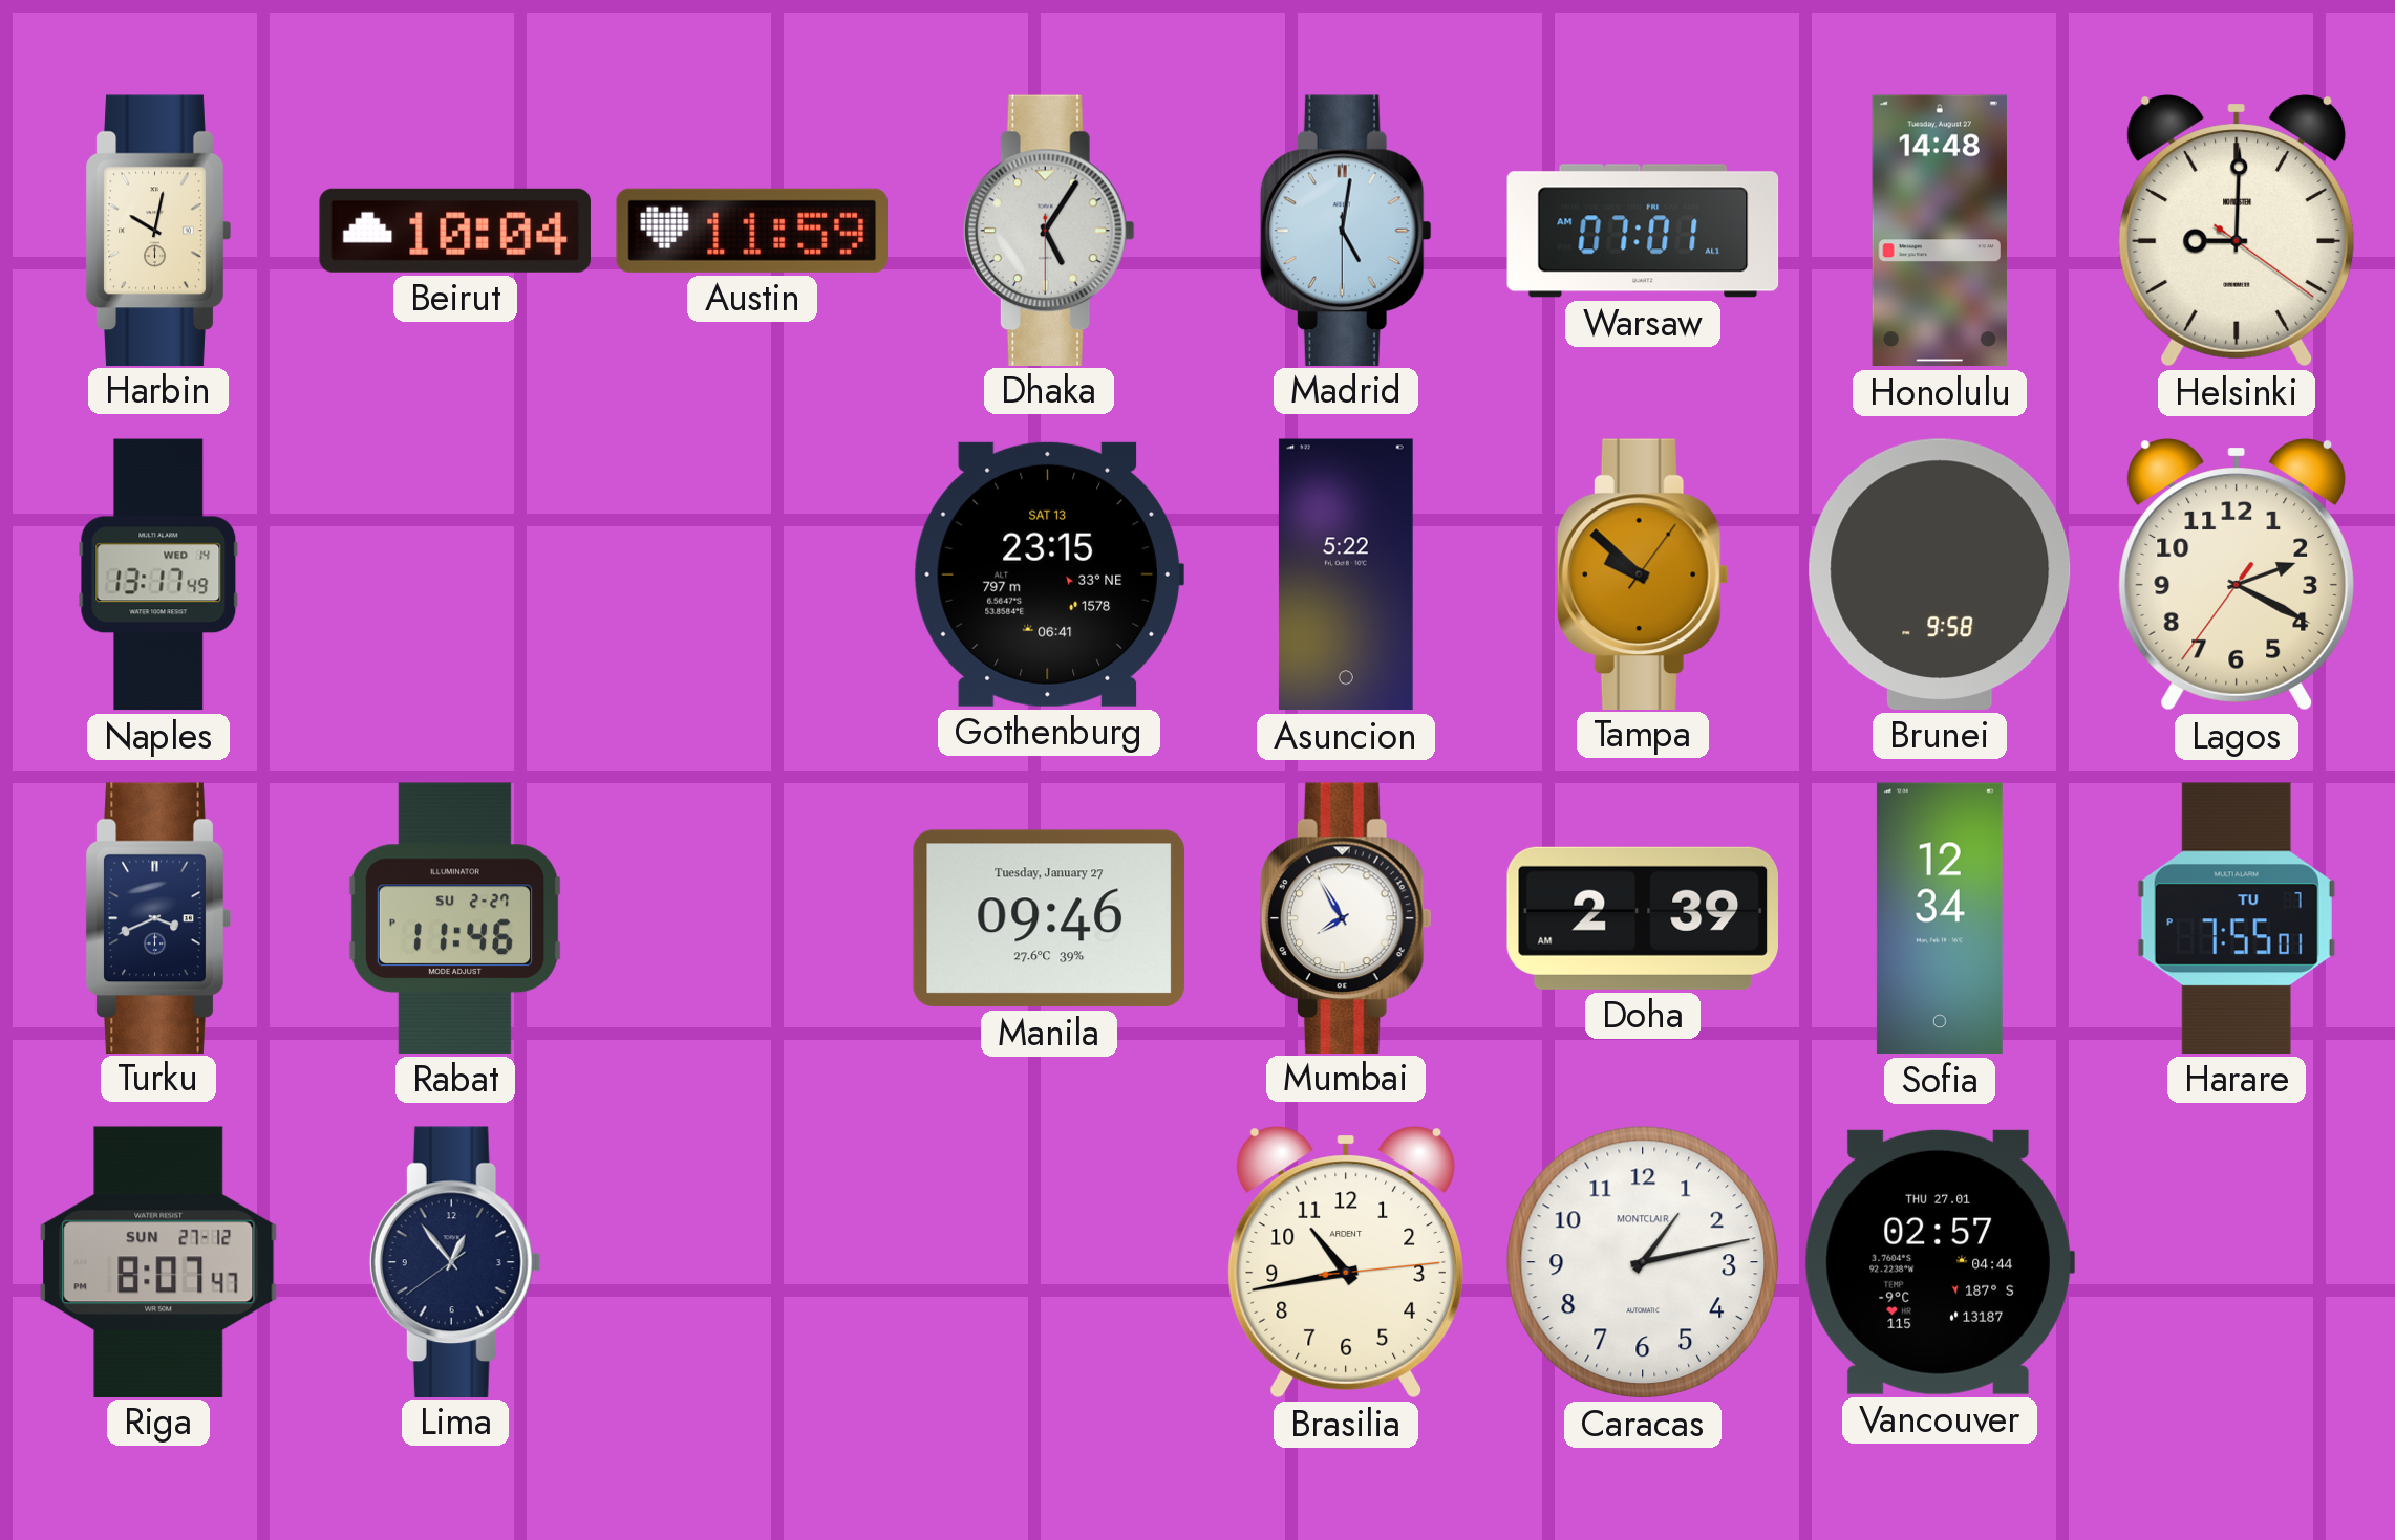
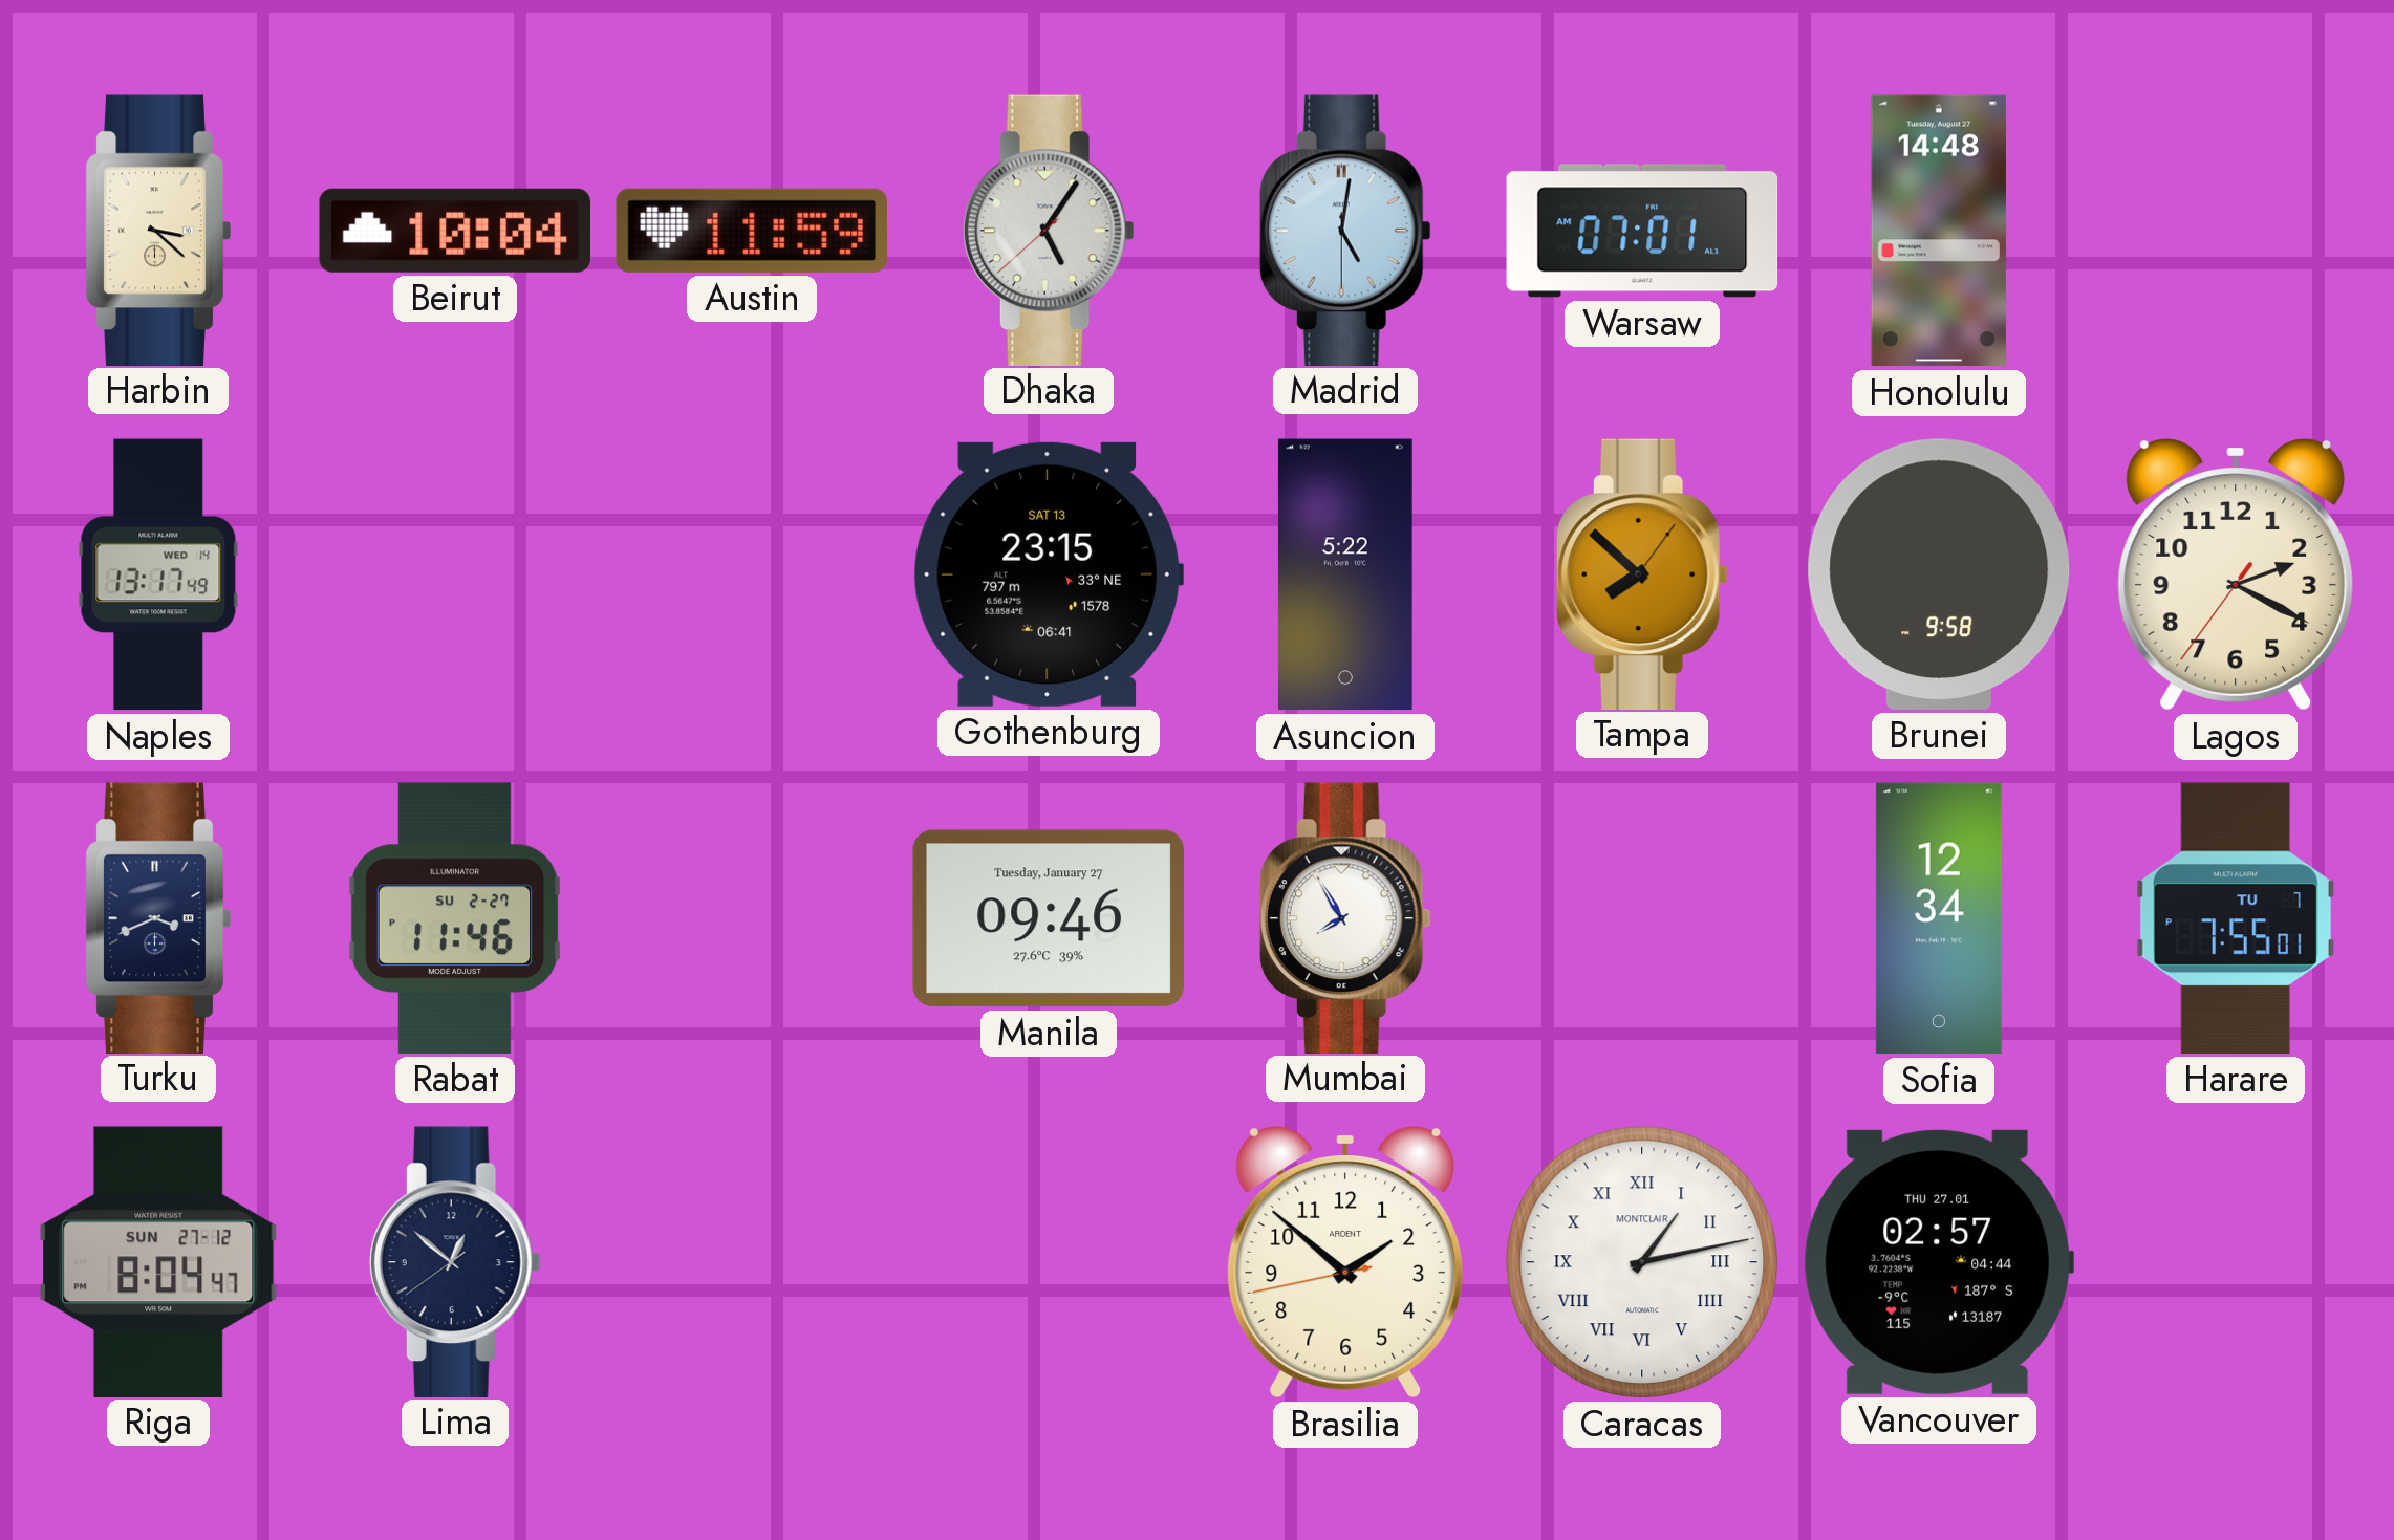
Harbin: 10:02 -> 3:22 (158, 230)
Dhaka: 5:05:30 -> 5:05:38 (1049, 230)
Helsinki: 9:00 -> none (2236, 231)
Tampa: 9:52 -> 7:52 (1642, 573)
Doha: 2:39 -> none (1642, 918)
Riga: 8:07 -> 8:04 (158, 1261)
Lima: 12:53 -> 12:51 (455, 1261)
Brasilia: 10:43 -> 1:51 (1344, 1262)
Caracas numerals: Arabic -> Roman (1642, 1262)
